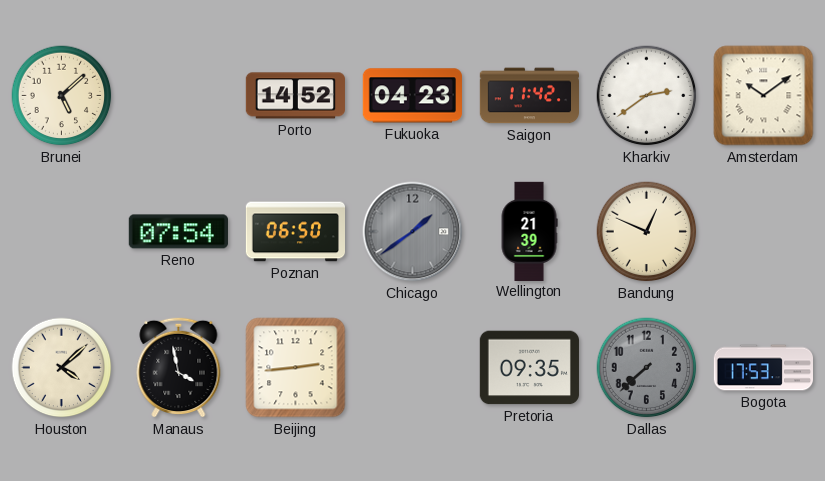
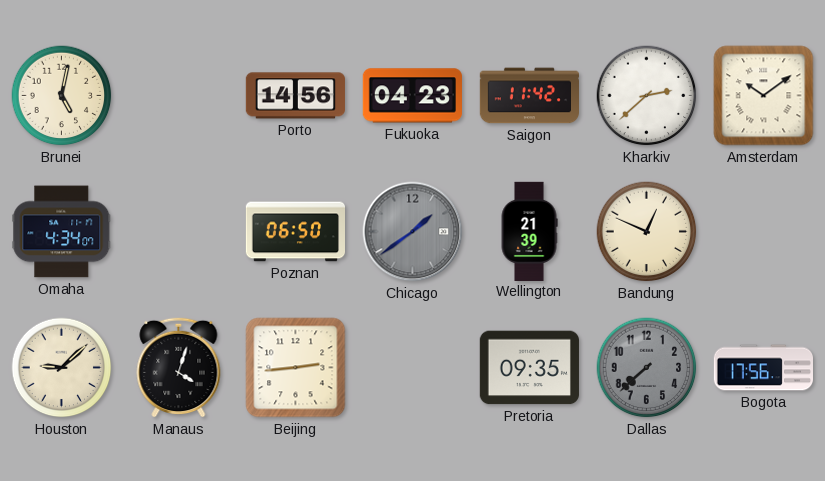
Brunei: 5:08 -> 5:02 (62, 96)
Porto: 14:52 -> 14:56 (295, 96)
Kharkiv: 2:39 -> 2:38 (647, 96)
Omaha: none -> 4:34 (62, 232)
Reno: 07:54 -> none (178, 232)
Houston: 4:08 -> 9:08 (62, 368)
Manaus: 3:58 -> 4:03 (179, 367)
Bogota: 17:53 -> 17:56 (763, 368)
